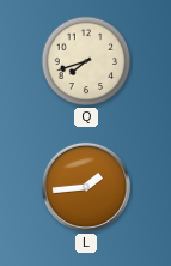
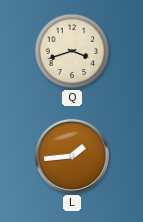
Q: 7:42 -> 3:42 (72, 51)
